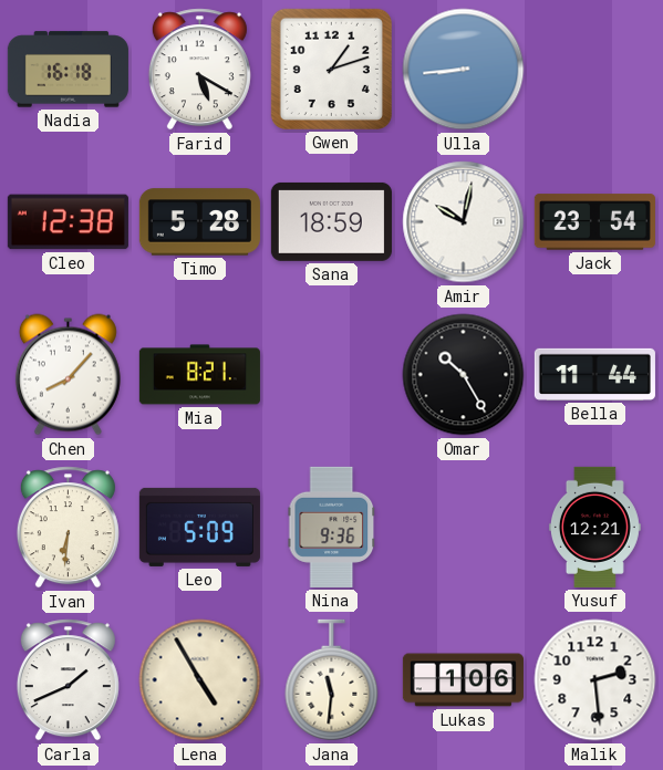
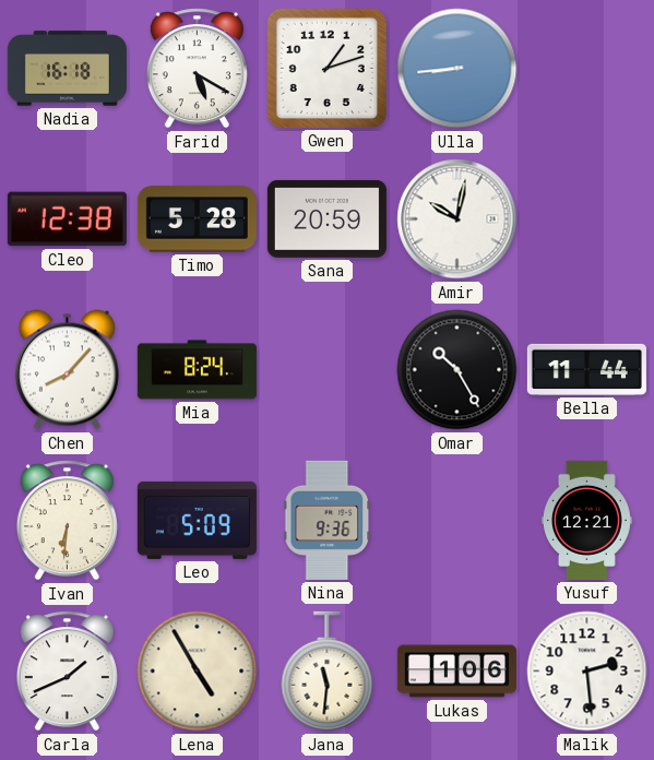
Sana: 18:59 -> 20:59 (326, 218)
Jack: 23:54 -> none (594, 222)
Mia: 8:21 -> 8:24 (197, 370)
